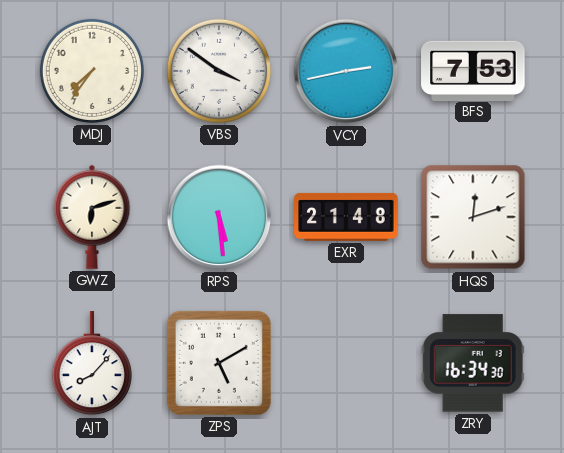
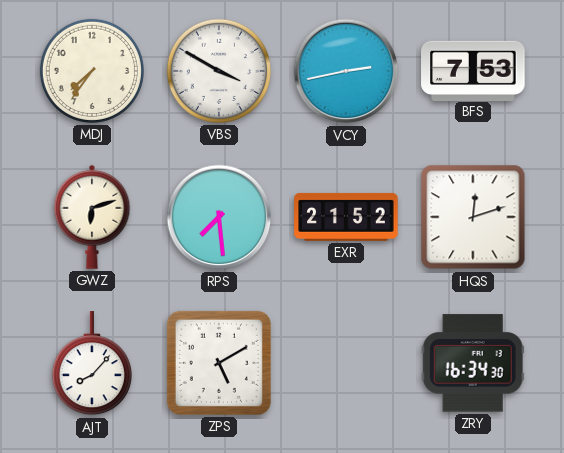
VBS: 3:51 -> 3:50 (219, 71)
RPS: 5:29 -> 7:29 (219, 217)
EXR: 21:48 -> 21:52 (346, 217)
